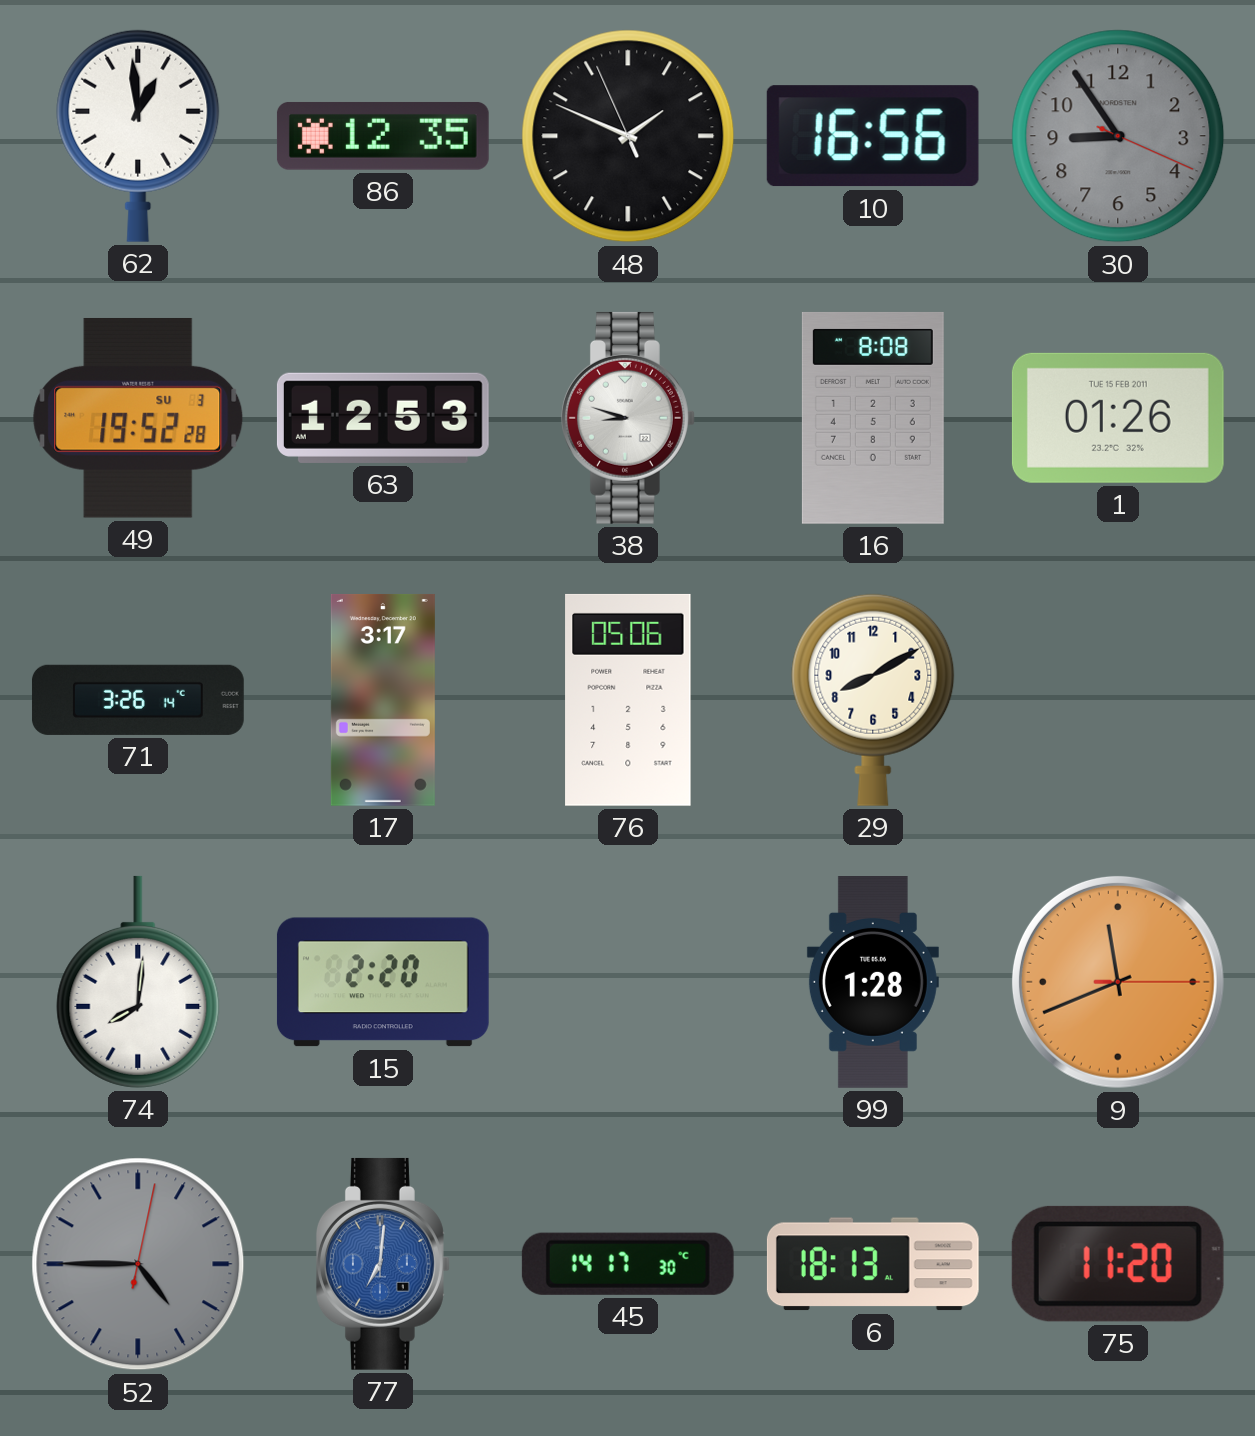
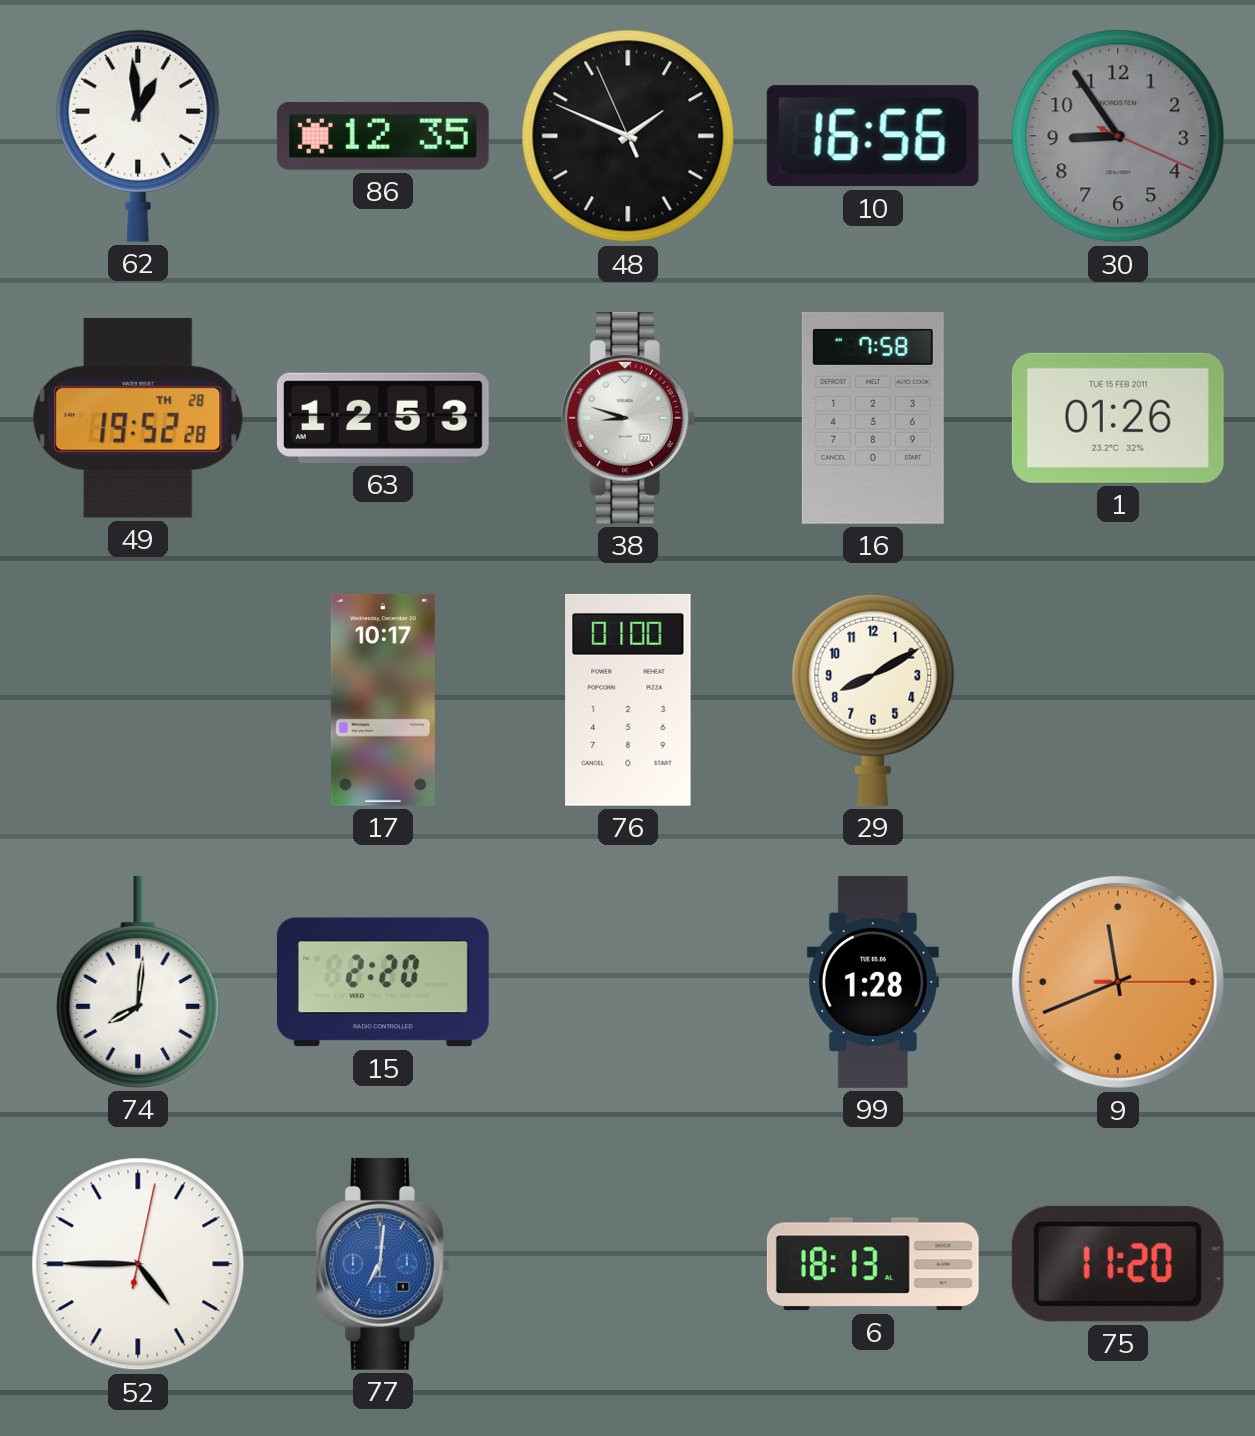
49 date: SU 3 -> TH 28 (138, 418)
16: 8:08 -> 7:58 (873, 418)
71: 3:26 -> none (138, 700)
17: 3:17 -> 10:17 (383, 700)
76: 05:06 -> 01:00 (628, 700)
52 dial: grey -> white (138, 1264)
45: 14:17 -> none (628, 1264)
